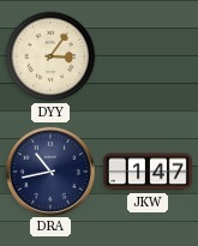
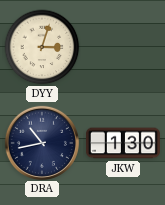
DYY: 3:06 -> 3:03 (42, 47)
JKW: 1:47 -> 1:30 (124, 143)
